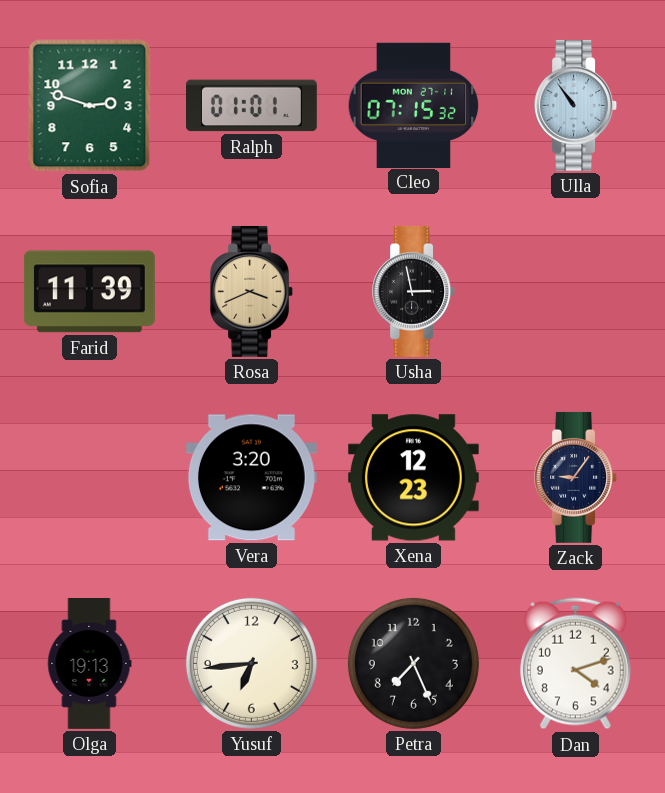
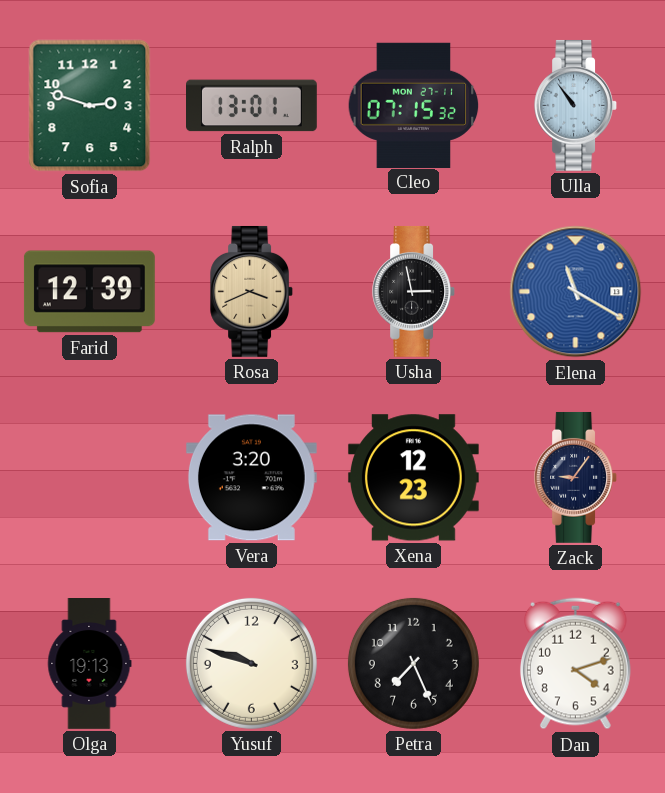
Ralph: 01:01 -> 13:01 (252, 106)
Farid: 11:39 -> 12:39 (89, 292)
Elena: none -> 11:20 (576, 292)
Yusuf: 6:44 -> 9:48 (251, 663)
